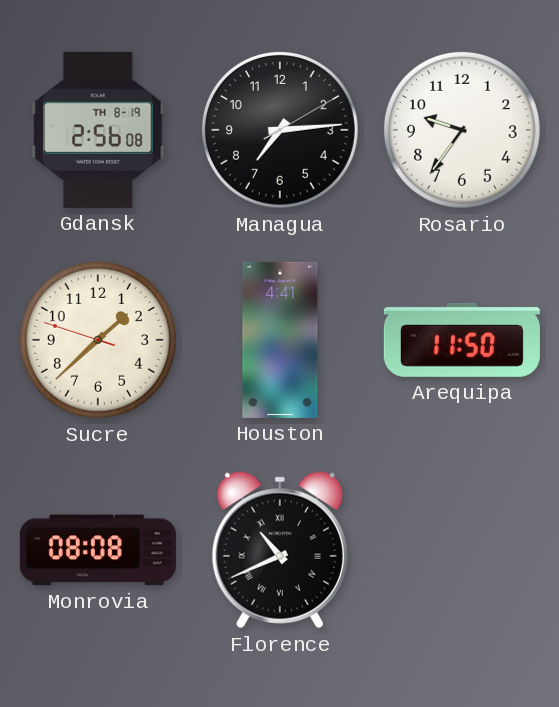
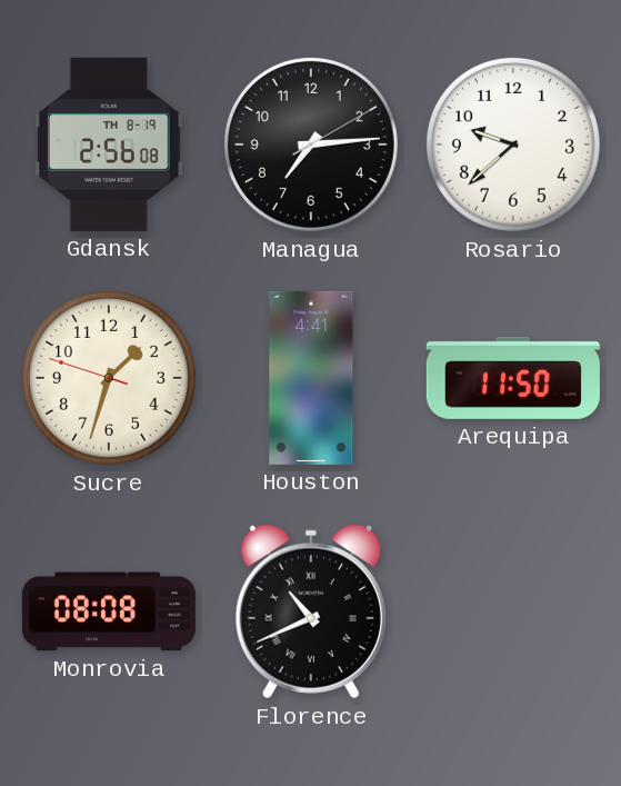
Rosario: 9:36 -> 9:38 (513, 145)
Sucre: 1:37 -> 1:32 (109, 378)
